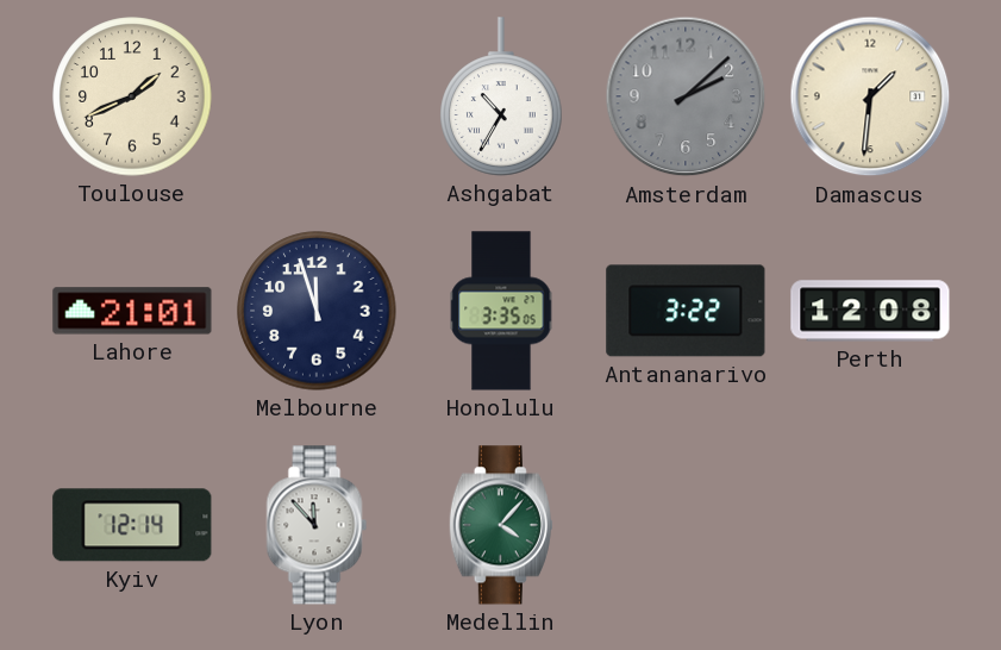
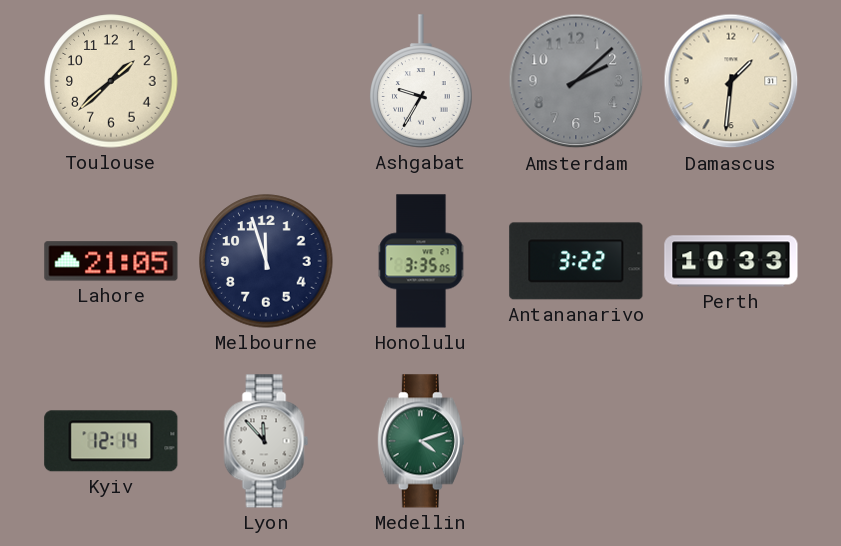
Toulouse: 1:41 -> 1:38 (111, 81)
Ashgabat: 10:35 -> 9:35 (421, 81)
Lahore: 21:01 -> 21:05 (111, 261)
Perth: 12:08 -> 10:33 (731, 261)
Medellin: 4:07 -> 4:12 (421, 441)
